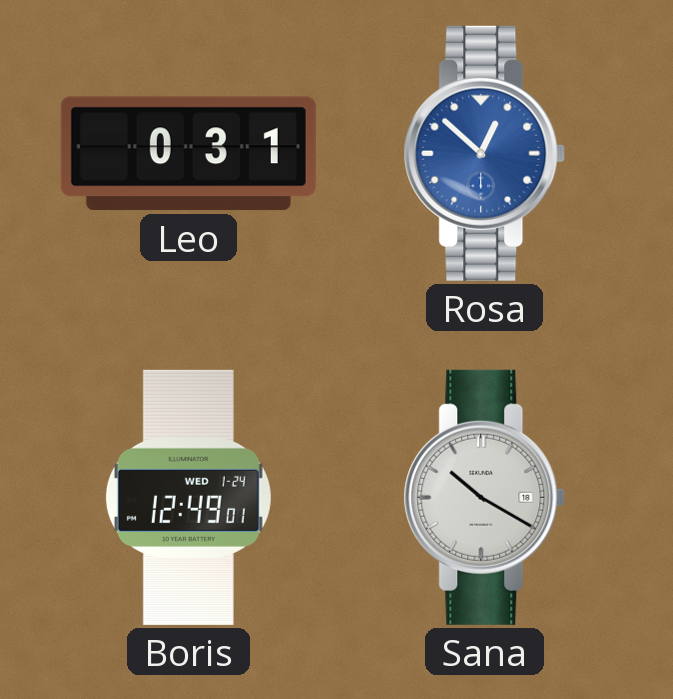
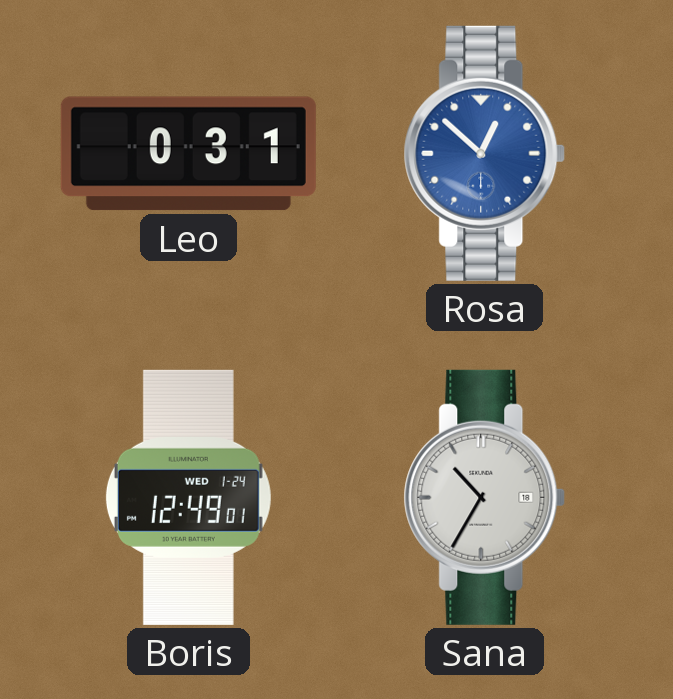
Sana: 10:20 -> 10:35 (485, 497)
